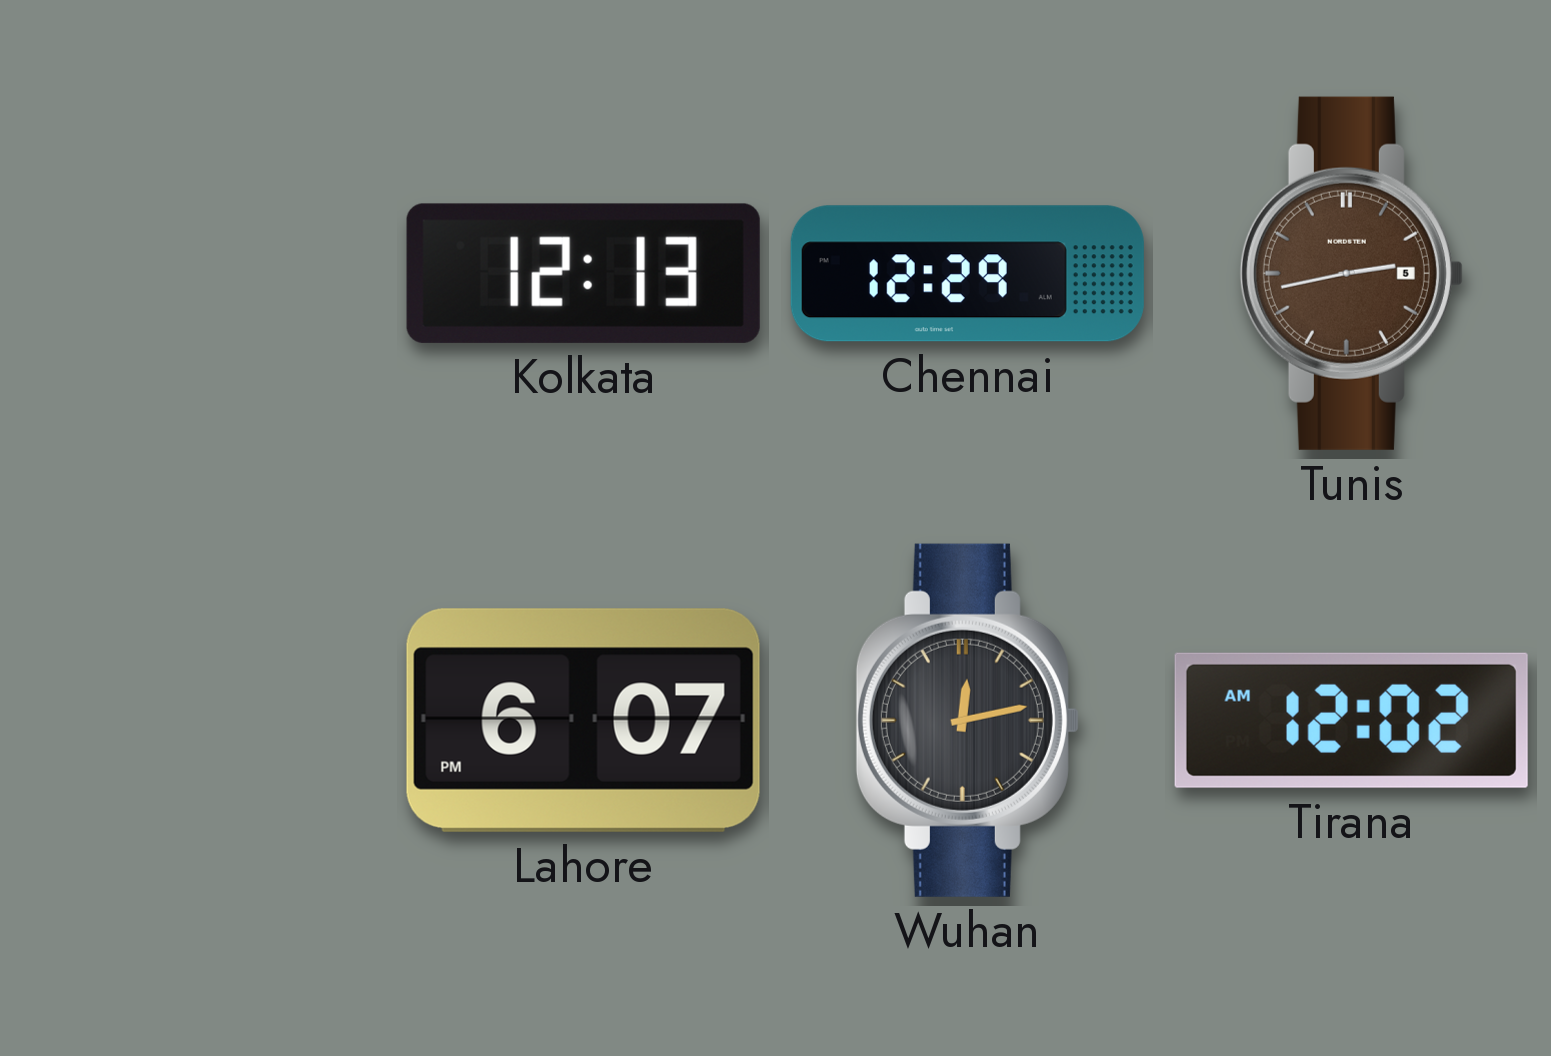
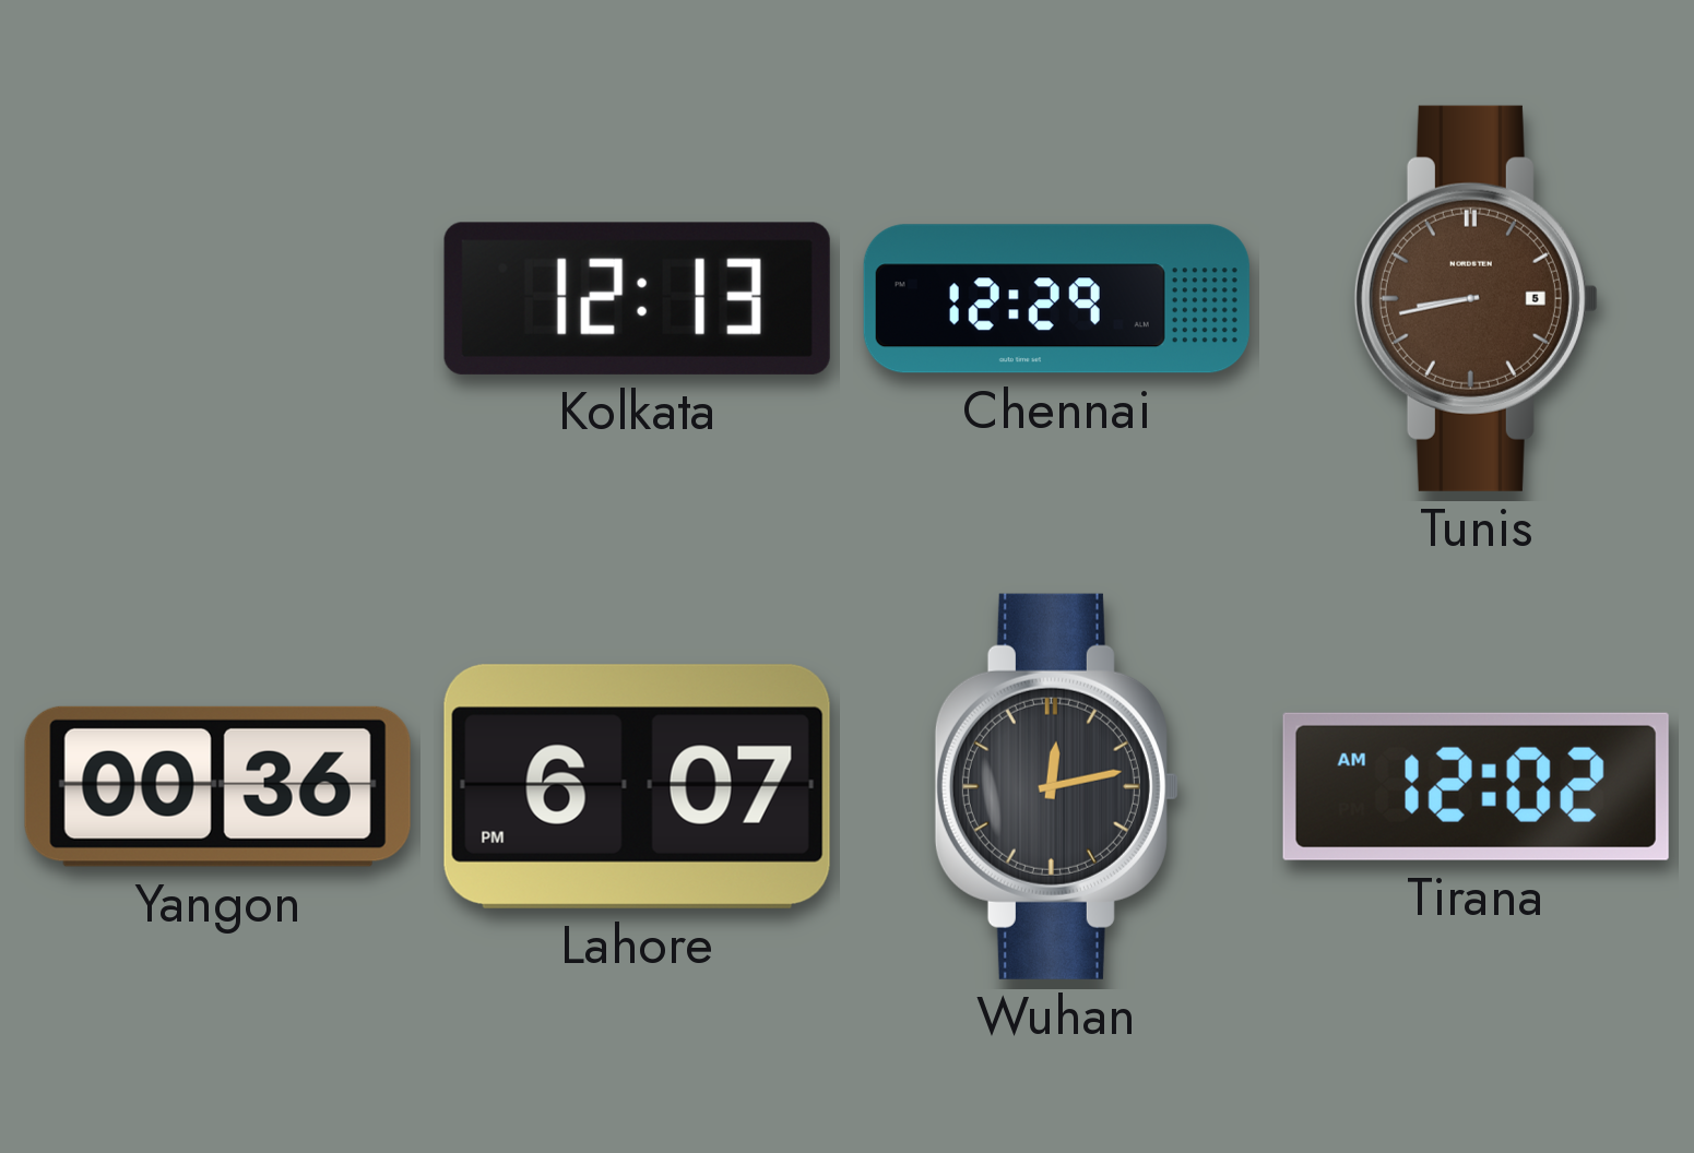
Tunis: 2:43 -> 8:43 (1476, 298)
Yangon: none -> 00:36 (217, 786)
